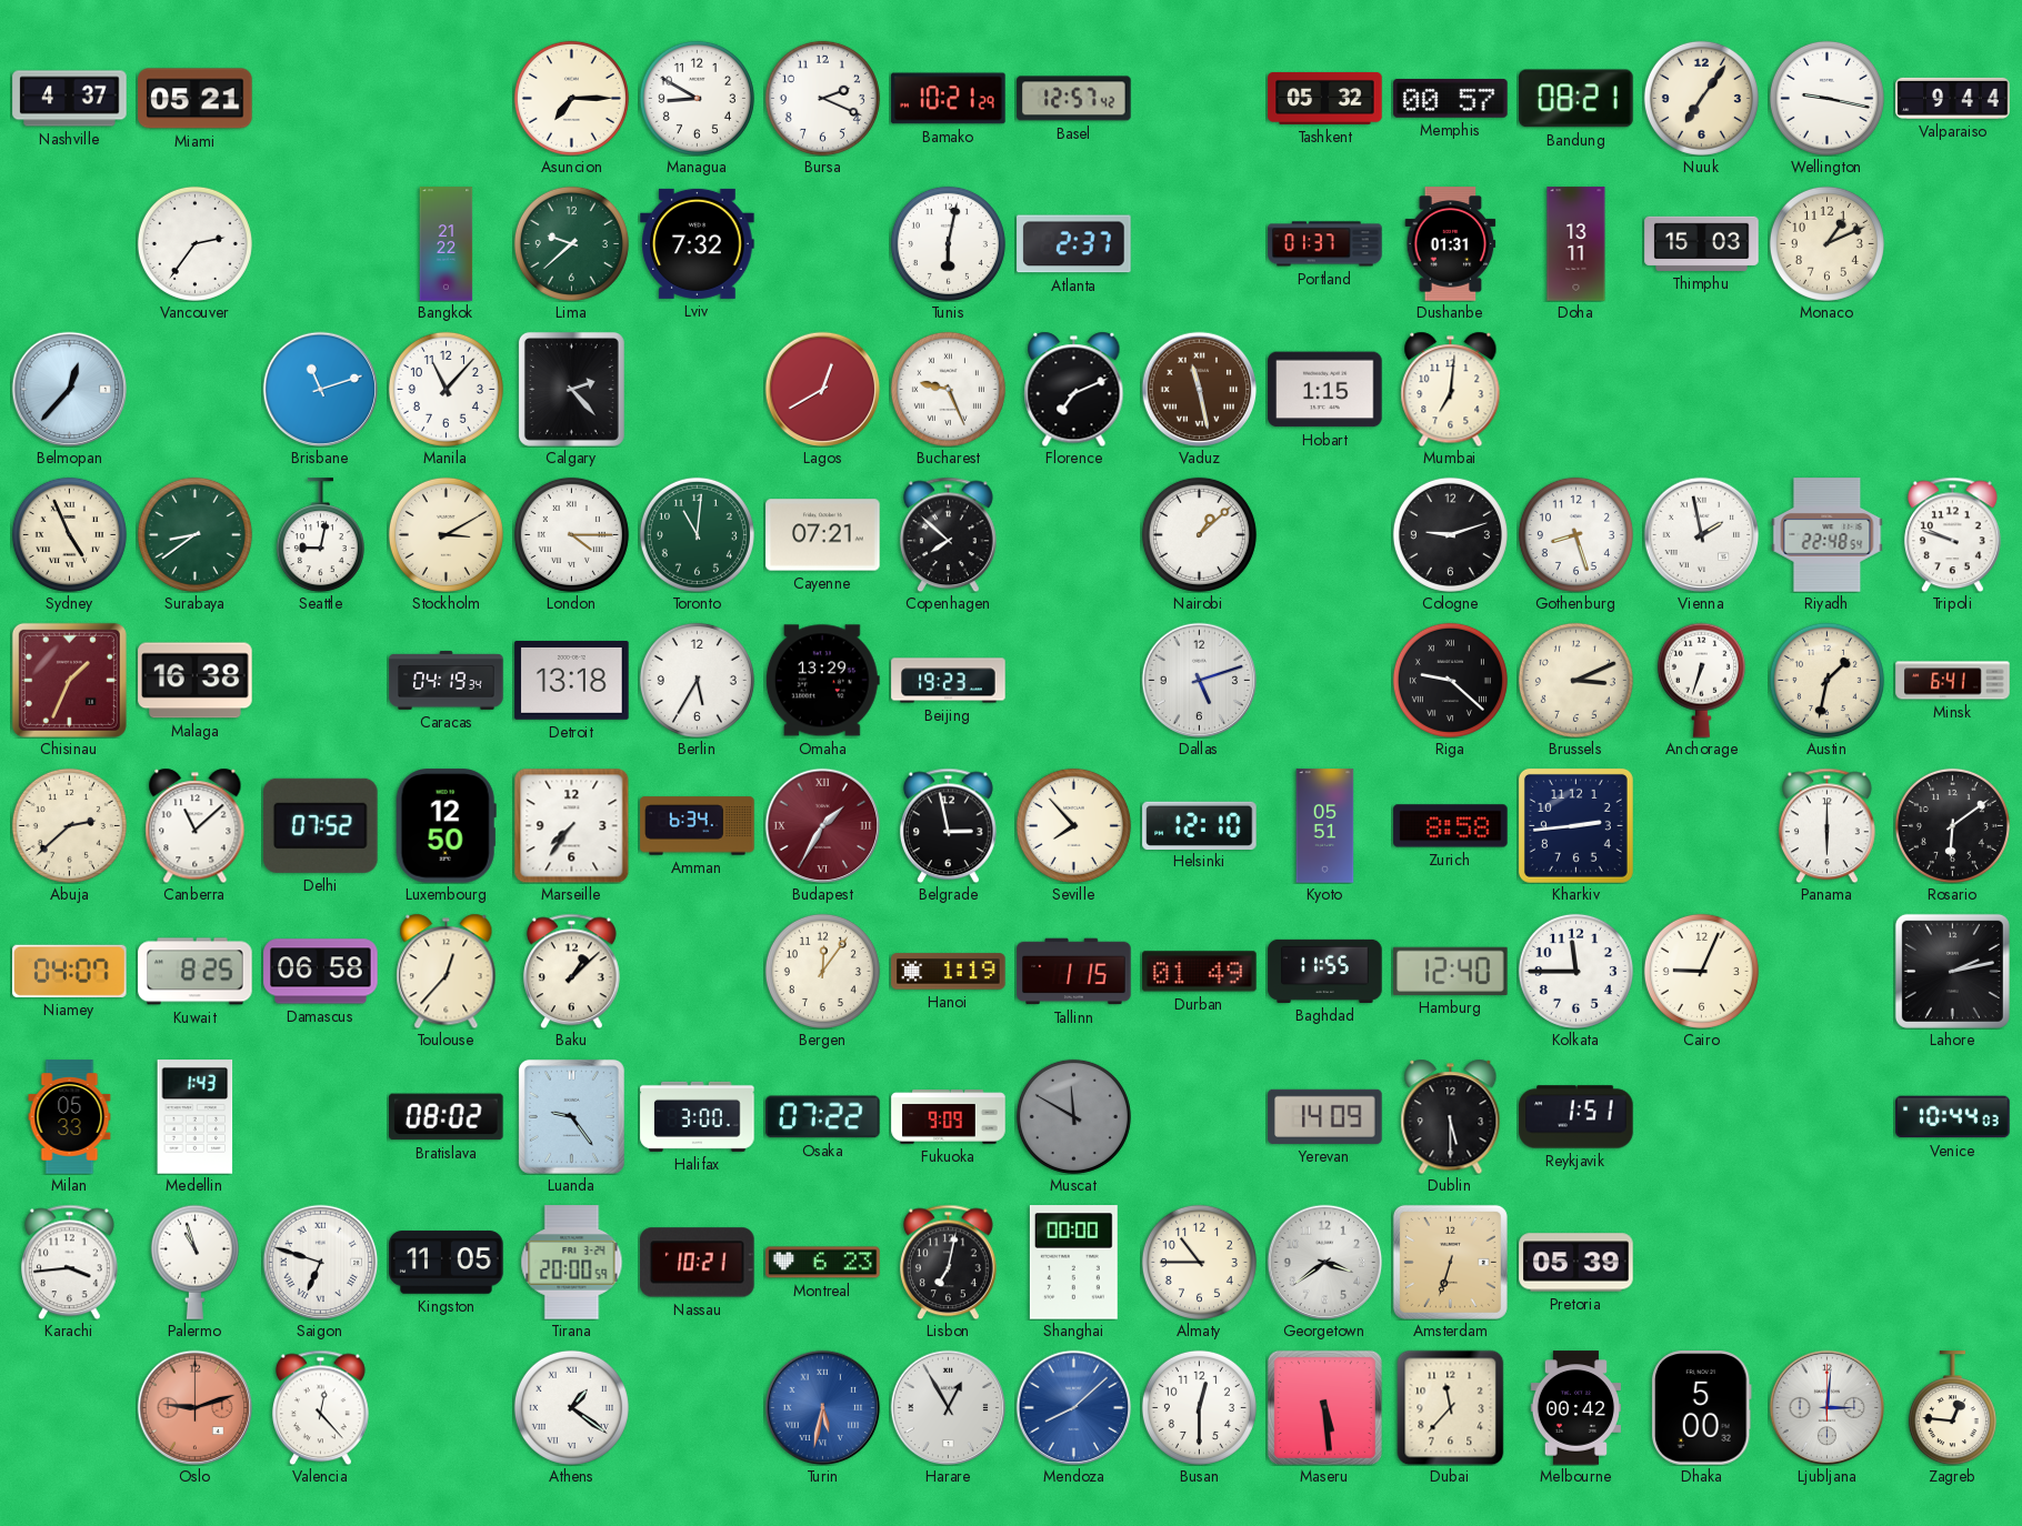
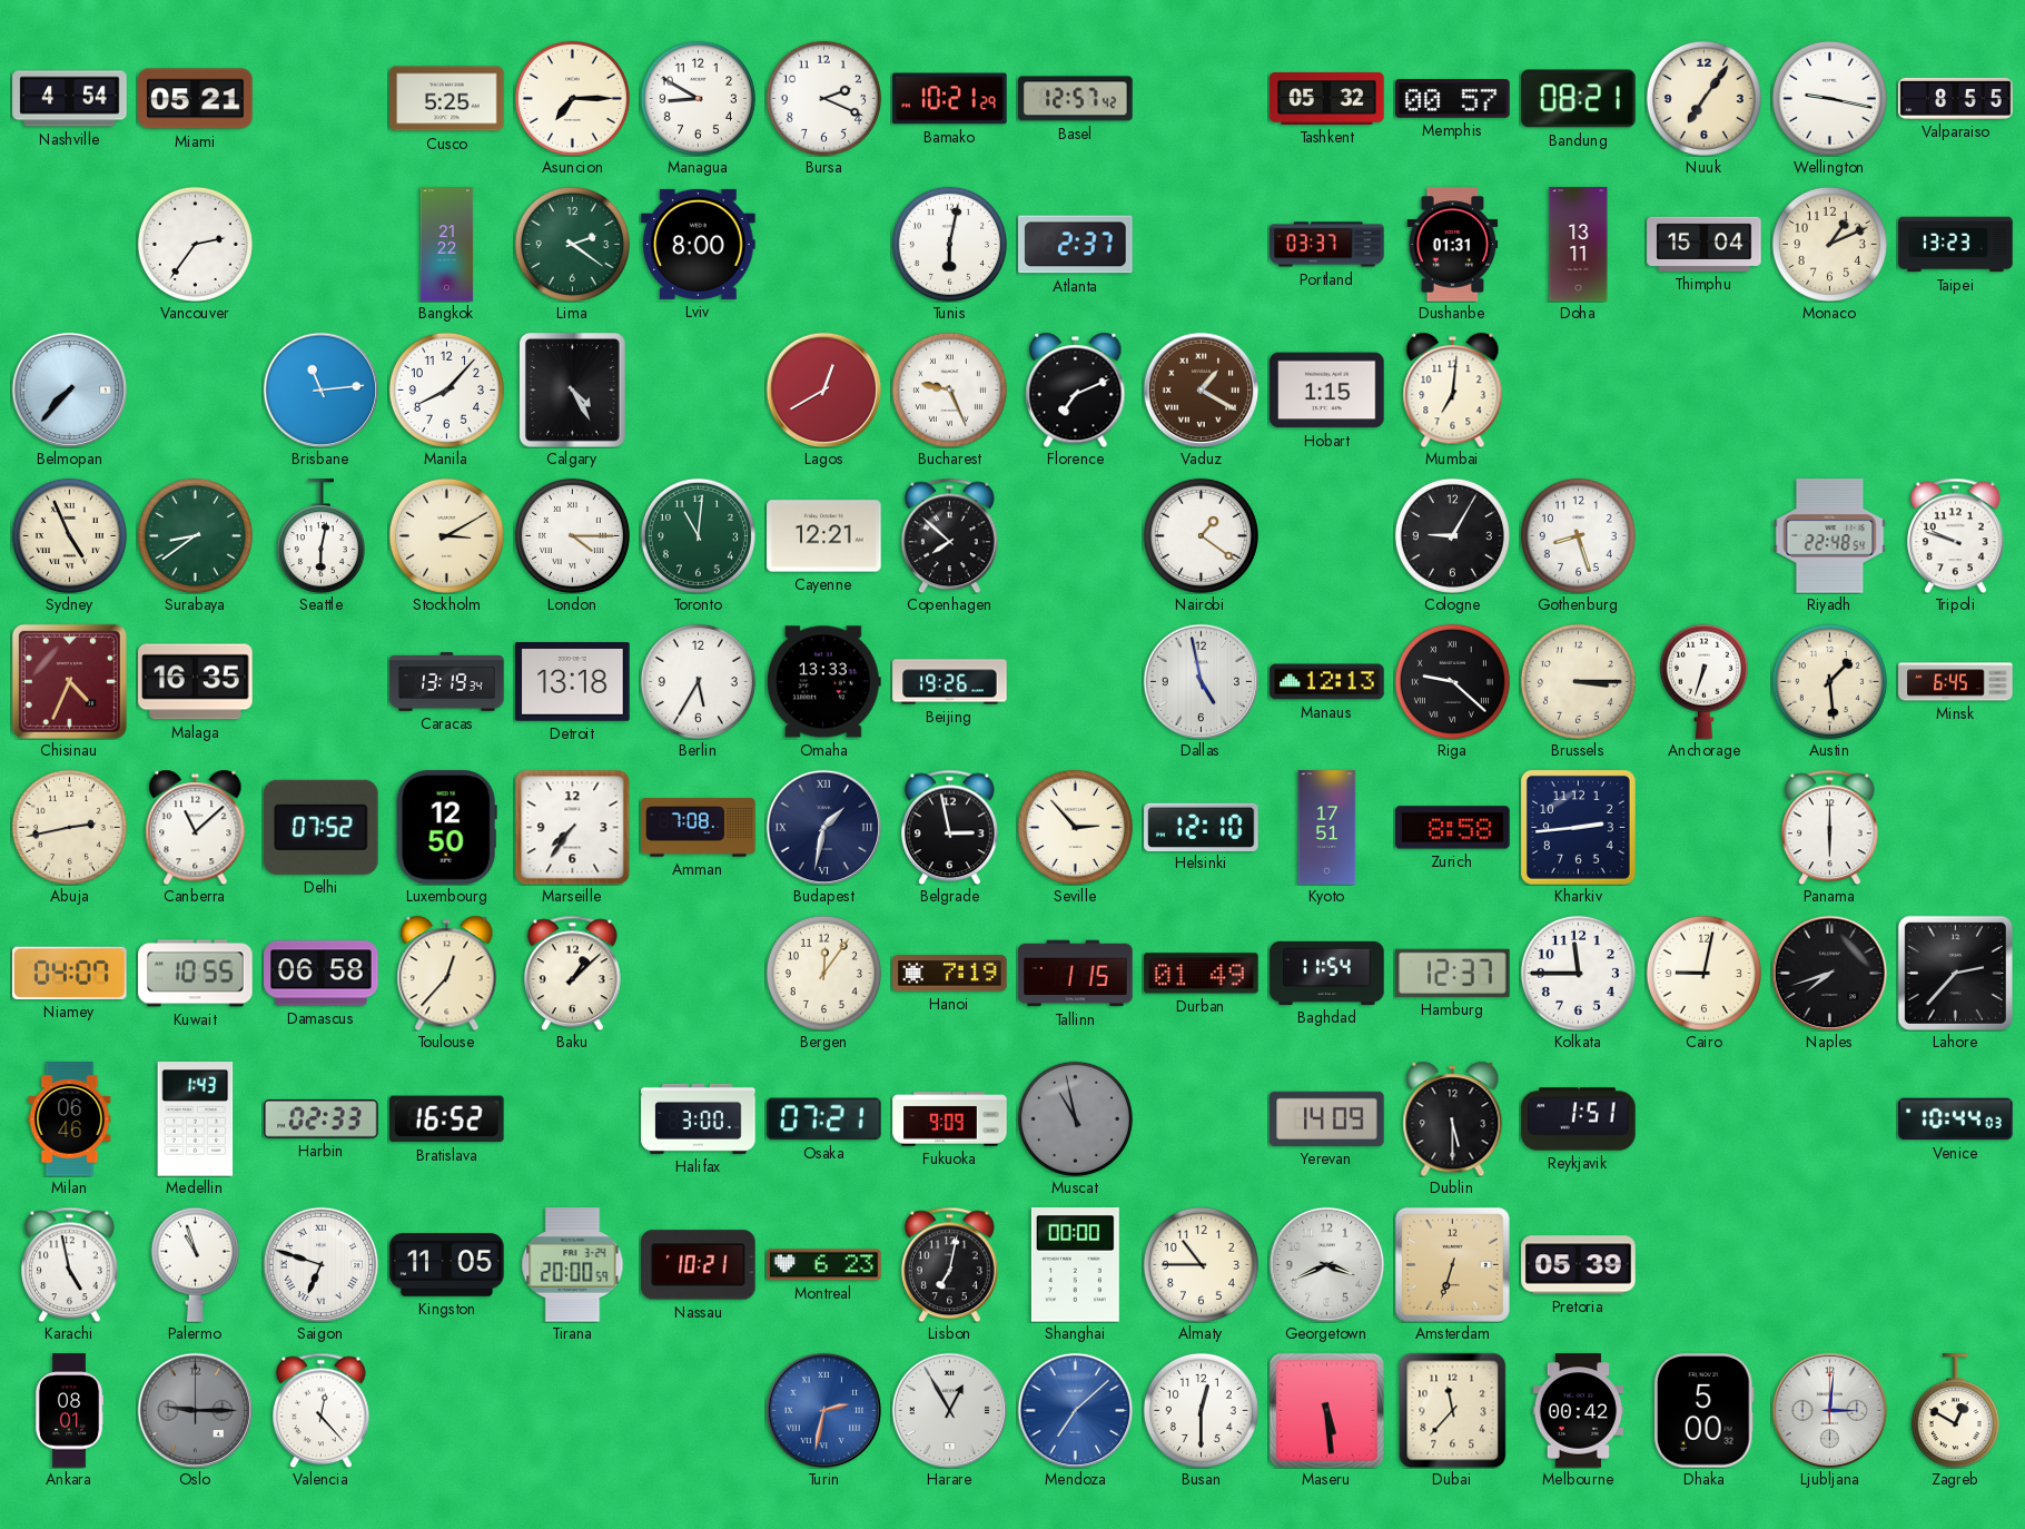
Nashville: 4:37 -> 4:54 (70, 99)
Cusco: none -> 5:25 (447, 99)
Valparaiso: 9:44 -> 8:55 (1956, 98)
Lima: 9:38 -> 2:21 (572, 244)
Lviv: 7:32 -> 8:00 (699, 244)
Portland: 01:37 -> 03:37 (1327, 245)
Thimphu: 15:03 -> 15:04 (1705, 244)
Taipei: none -> 13:23 (1956, 245)
Belmopan: 12:37 -> 7:37 (69, 389)
Brisbane: 11:12 -> 11:14 (320, 389)
Manila: 11:07 -> 8:07 (446, 389)
Calgary: 2:23 -> 4:25 (572, 389)
Vaduz: 11:28 -> 1:20 (1201, 389)
Seattle: 9:02 -> 6:02 (320, 536)
Cayenne: 07:21 -> 12:21 (824, 536)
Nairobi: 1:08 -> 1:21 (1201, 535)
Cologne: 9:12 -> 9:05 (1452, 535)
Vienna: 1:58 -> none (1701, 534)
Chisinau: 1:34 -> 4:34 (69, 681)
Malaga: 16:38 -> 16:35 (196, 682)
Caracas: 04:19 -> 13:19 (447, 682)
Omaha: 13:29 -> 13:33 (823, 682)
Beijing: 19:23 -> 19:26 (950, 682)
Dallas: 5:12 -> 4:58 (1201, 681)
Manaus: none -> 12:13 (1327, 682)
Brussels: 3:11 -> 3:15 (1578, 681)
Austin: 1:32 -> 1:29 (1829, 681)
Minsk: 6:41 -> 6:45 (1956, 682)
Abuja: 2:38 -> 2:43 (69, 827)
Amman: 6:34 -> 7:08 (699, 828)
Budapest: 1:35 -> 1:32 (823, 827)
Budapest dial: burgundy -> navy (823, 827)
Seville: 7:53 -> 2:53 (1075, 827)
Kyoto: 05:51 -> 17:51 (1327, 828)
Rosario: 6:09 -> none (1952, 825)
Kuwait: 8:25 -> 10:55 (196, 974)
Hanoi: 1:19 -> 7:19 (950, 974)
Baghdad: 11:55 -> 11:54 (1327, 973)
Hamburg: 12:40 -> 12:37 (1453, 973)
Cairo: 9:04 -> 9:02 (1703, 973)
Naples: none -> 7:42 (1829, 973)
Lahore: 2:13 -> 2:37 (1955, 973)
Milan: 05:33 -> 06:46 (70, 1119)
Harbin: none -> 02:33 (322, 1119)
Bratislava: 08:02 -> 16:52 (447, 1119)
Luanda: 9:24 -> none (571, 1116)
Osaka: 07:22 -> 07:21 (824, 1119)
Muscat: 11:50 -> 10:58 (1075, 1118)
Karachi: 3:44 -> 4:58 (69, 1264)
Georgetown: 3:39 -> 3:41 (1326, 1264)
Ankara: none -> 08:01 (69, 1411)
Oslo: 9:12 -> 9:15 (195, 1410)
Oslo dial: salmon -> grey (195, 1410)
Athens: 1:21 -> none (571, 1407)
Turin: 5:32 -> 2:32 (823, 1410)
Mendoza: 8:08 -> 7:08 (1075, 1410)
Zagreb: 12:46 -> 12:50 (1955, 1411)
